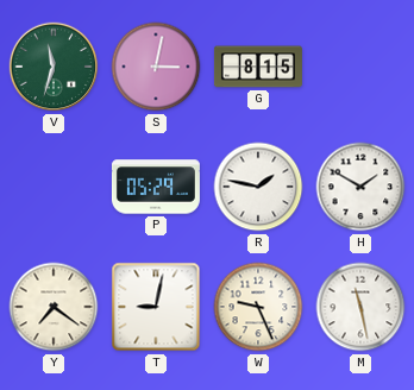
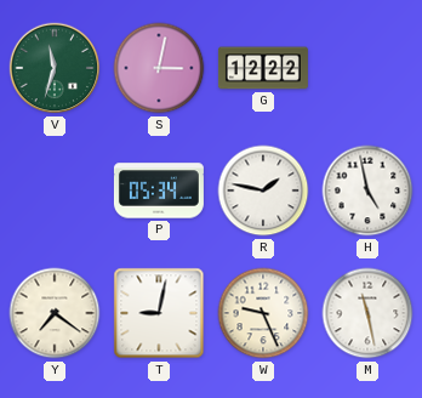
G: 8:15 -> 12:22 (263, 68)
P: 05:29 -> 05:34 (159, 191)
H: 1:50 -> 4:58 (367, 191)
